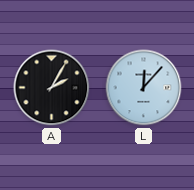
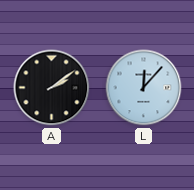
A: 2:05 -> 2:09 (52, 88)
